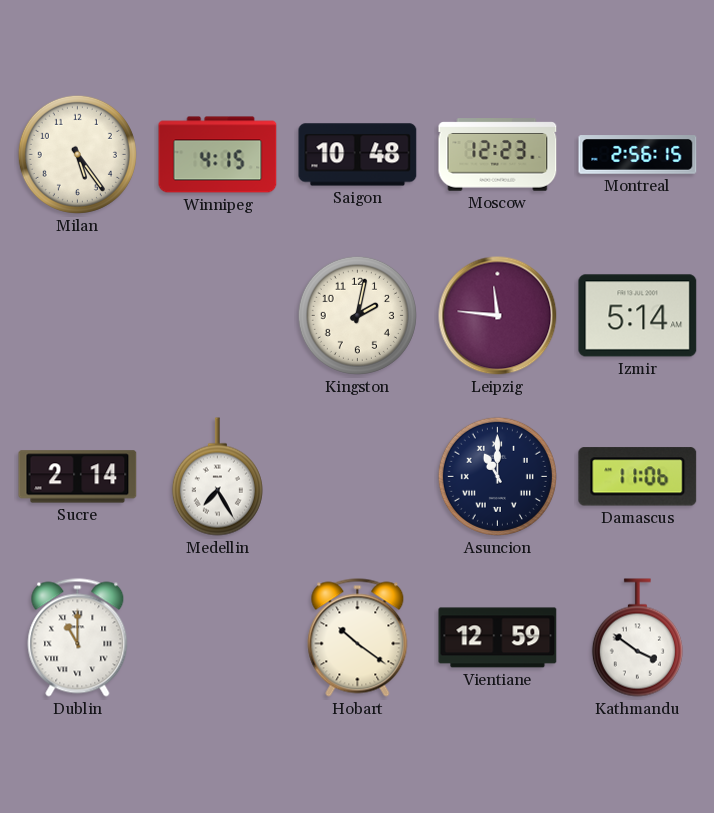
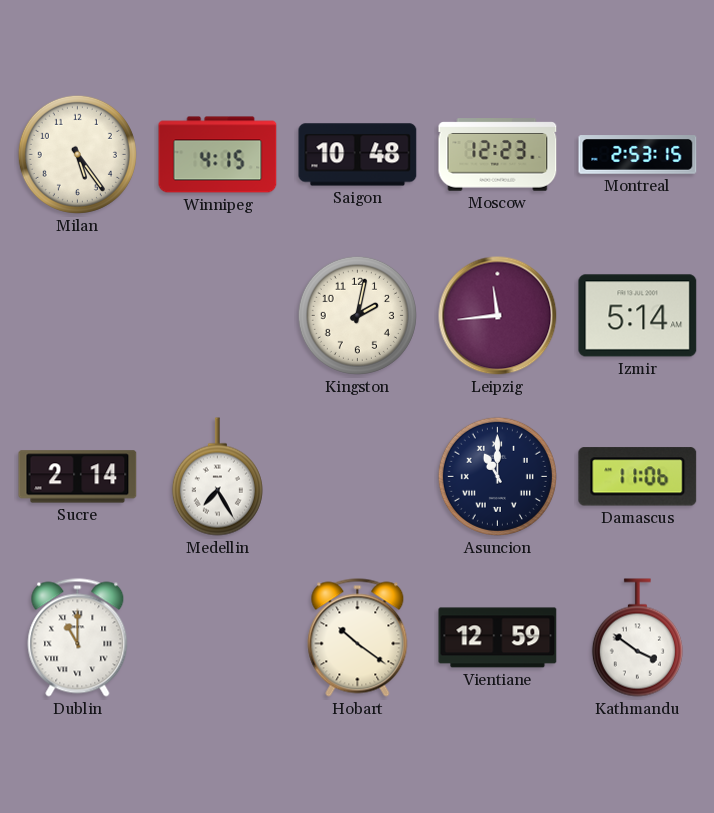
Montreal: 2:56 -> 2:53 (638, 155)
Leipzig: 11:46 -> 11:44 (498, 316)
